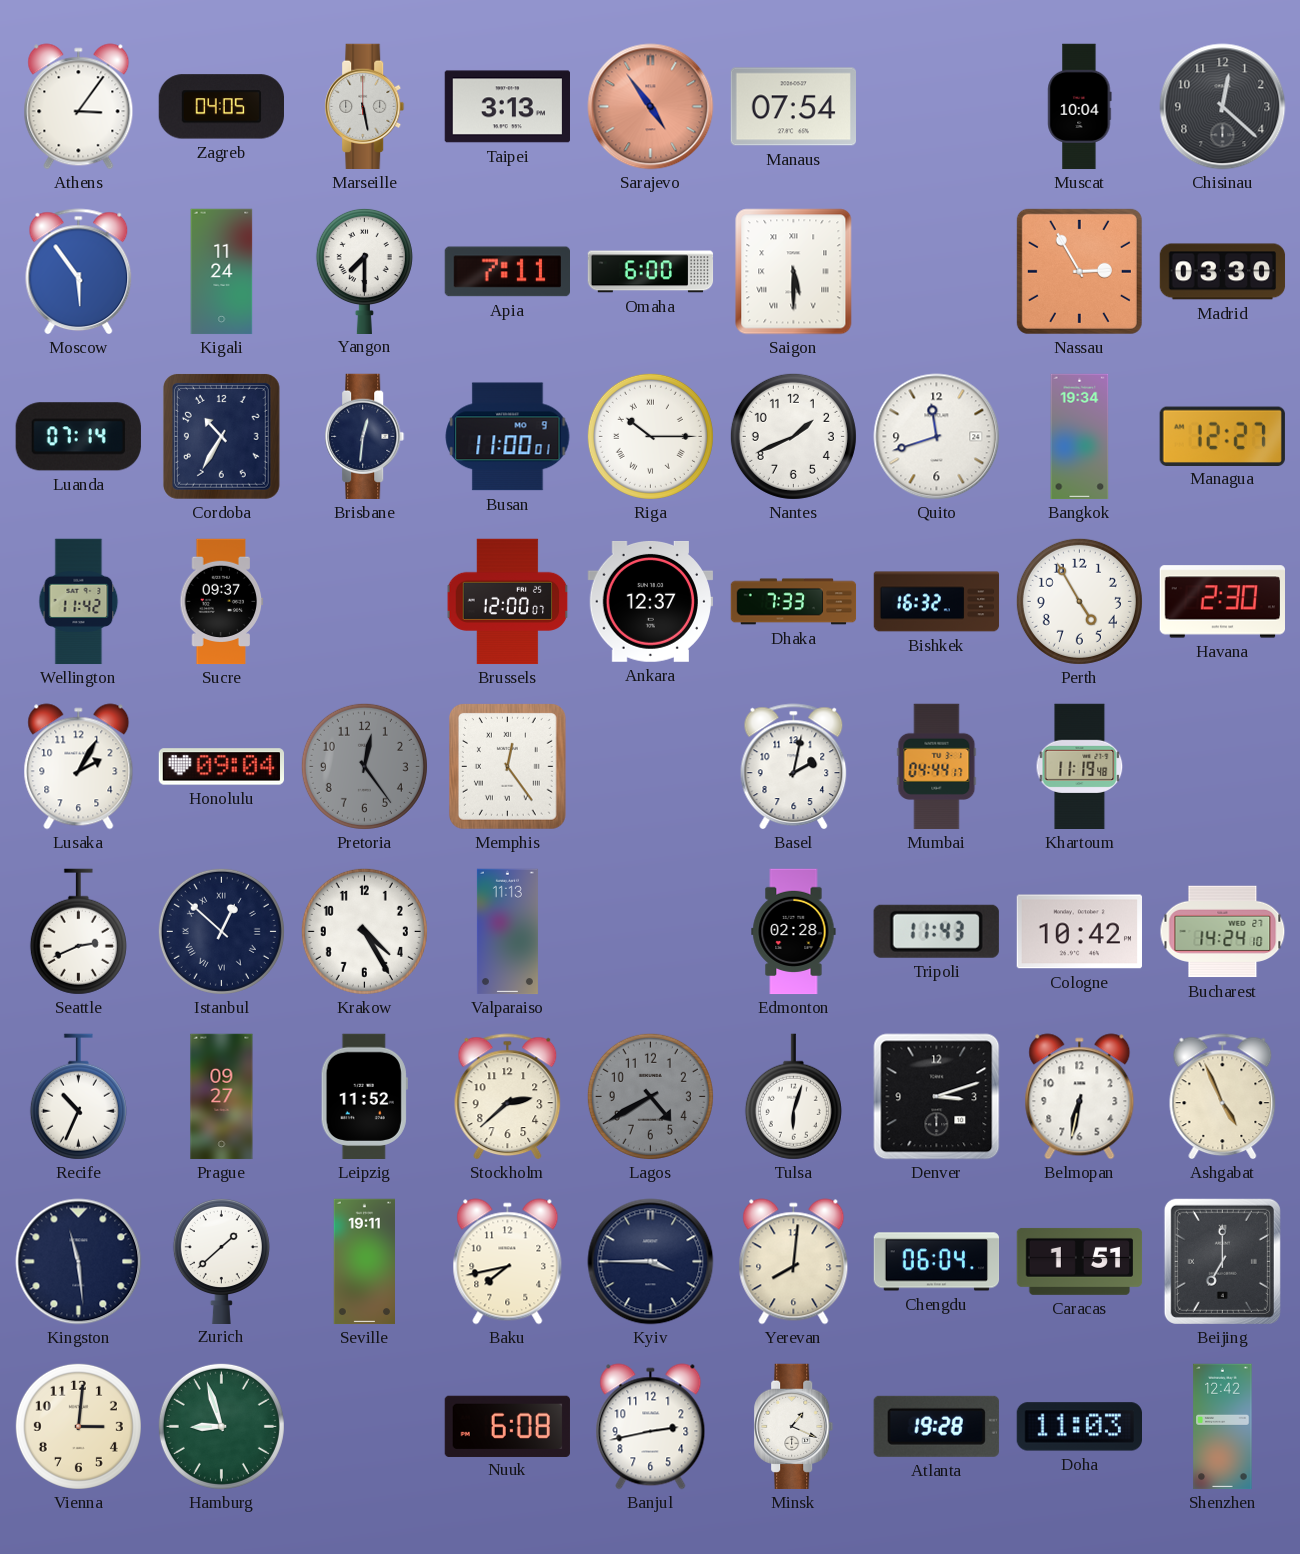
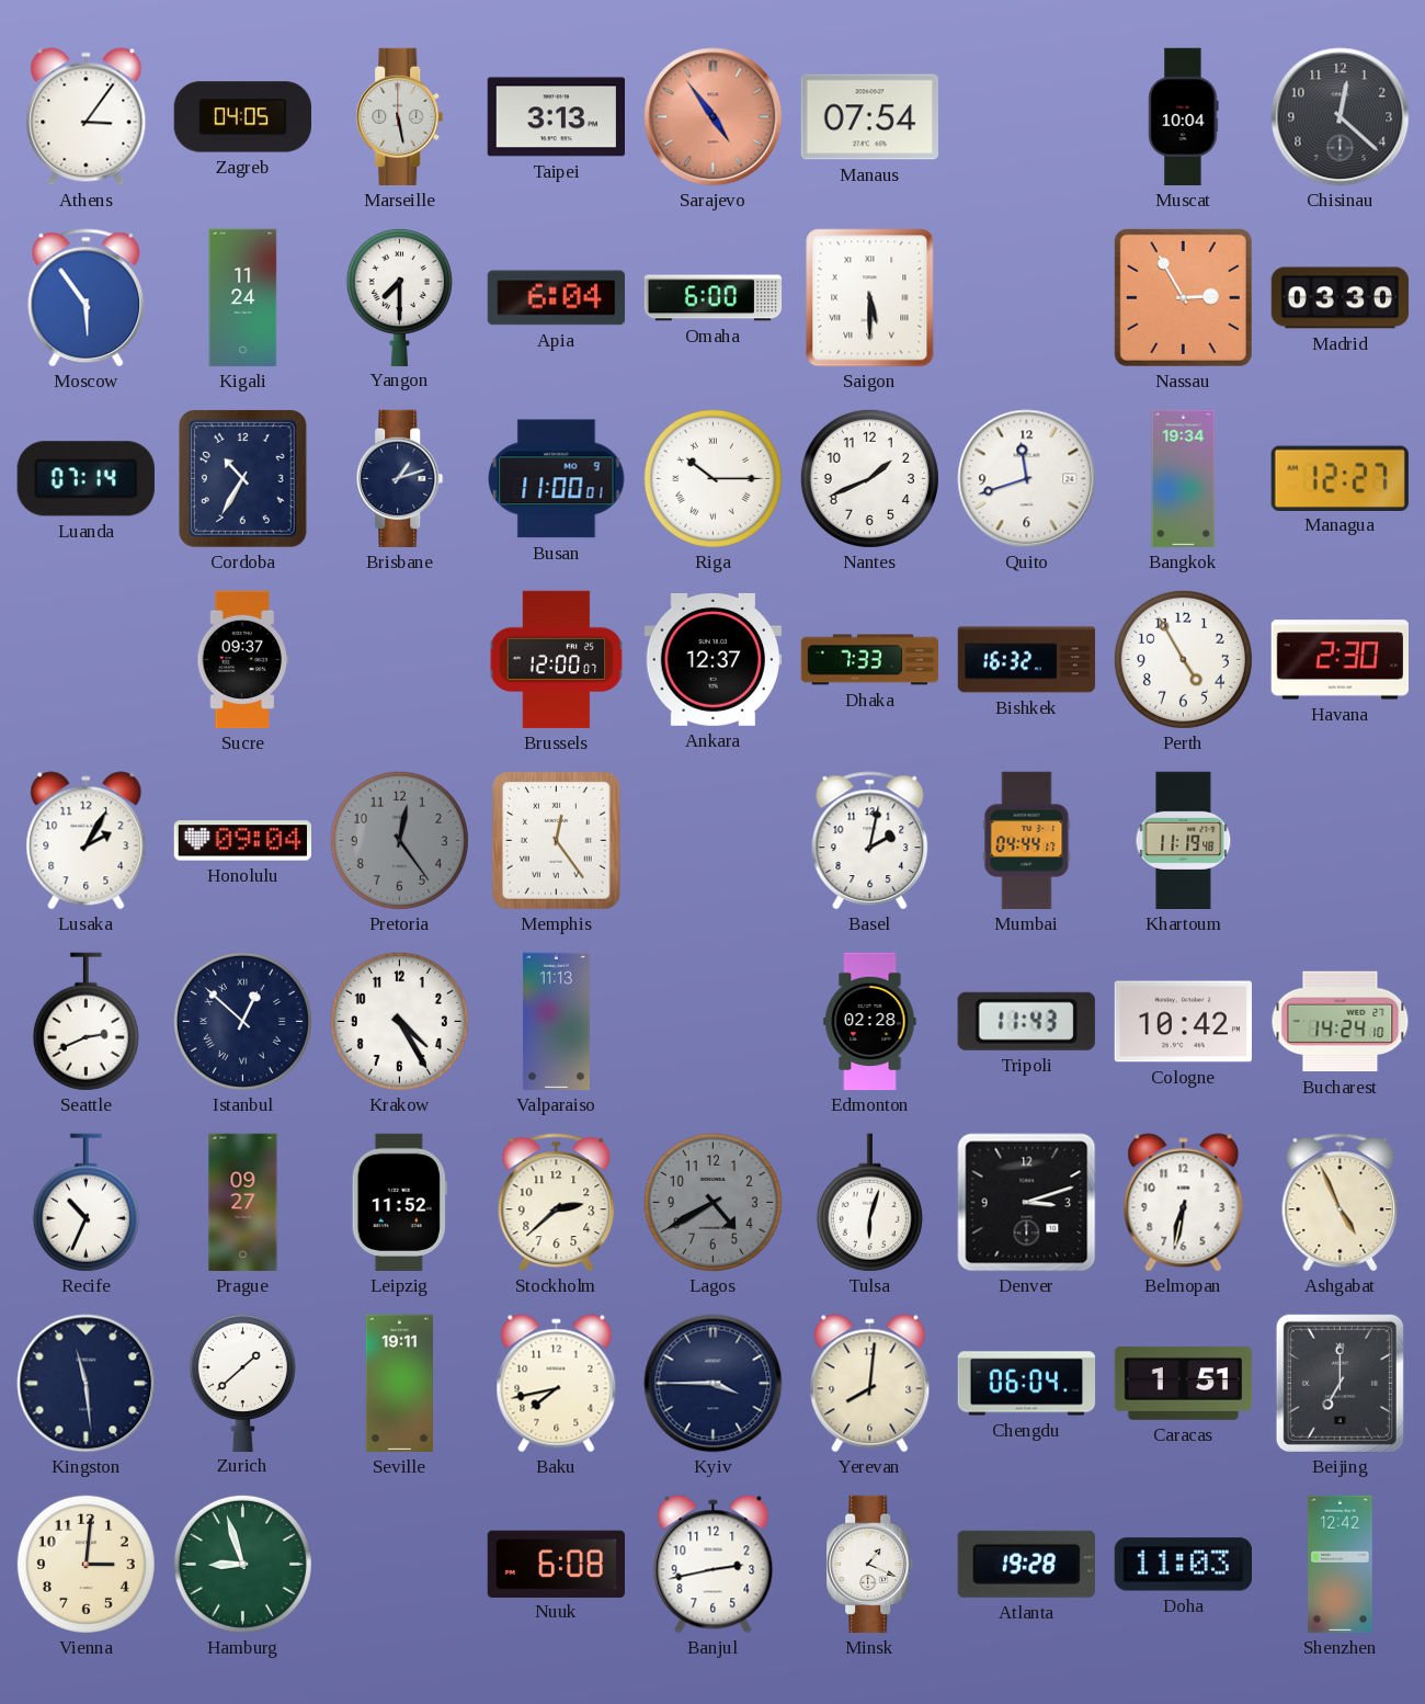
Apia: 7:11 -> 6:04 (556, 298)
Brisbane: 12:31 -> 1:12 (400, 479)
Wellington: 11:42 -> none (79, 602)
